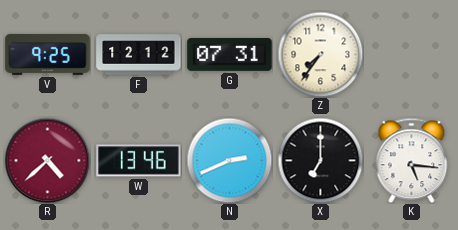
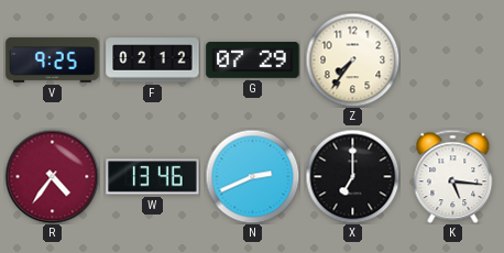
F: 12:12 -> 02:12 (153, 61)
G: 07:31 -> 07:29 (253, 61)
R: 4:38 -> 4:36 (52, 176)
